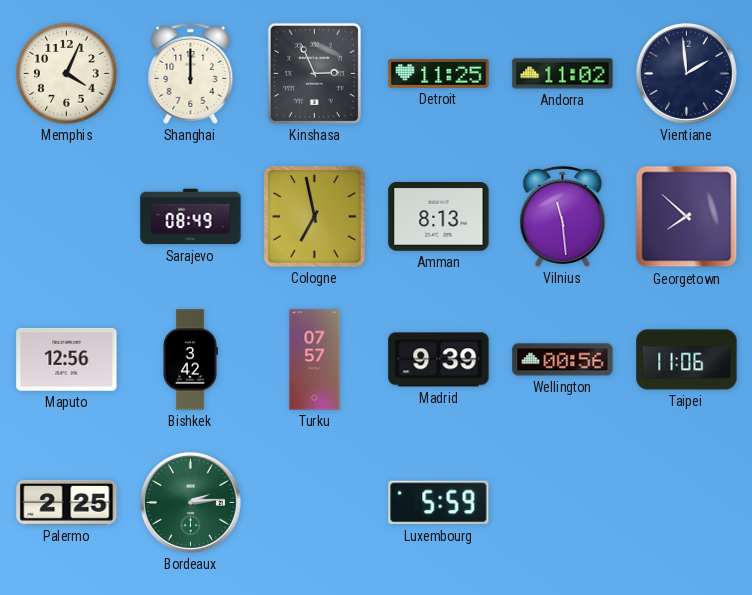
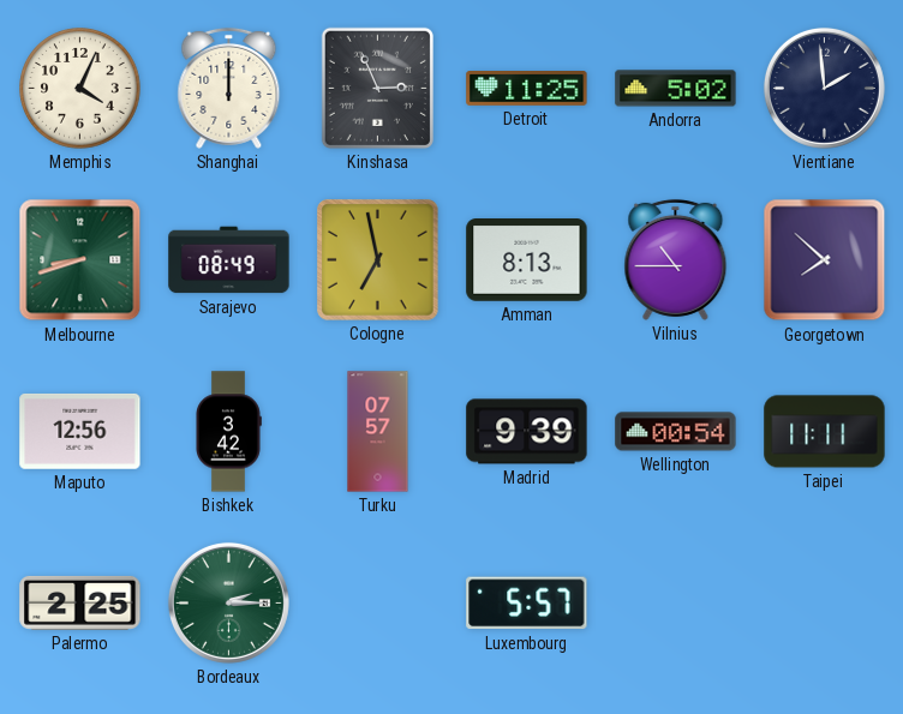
Andorra: 11:02 -> 5:02 (676, 89)
Melbourne: none -> 8:42 (80, 260)
Vilnius: 11:29 -> 10:45 (676, 259)
Wellington: 00:56 -> 00:54 (676, 432)
Taipei: 11:06 -> 11:11 (825, 432)
Bordeaux: 2:14 -> 2:15 (228, 602)
Luxembourg: 5:59 -> 5:57 (527, 604)
